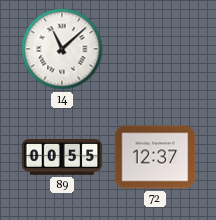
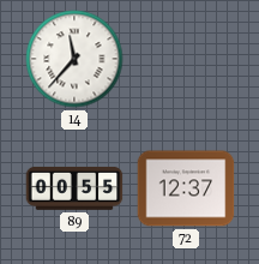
14: 11:08 -> 11:37 (74, 59)
